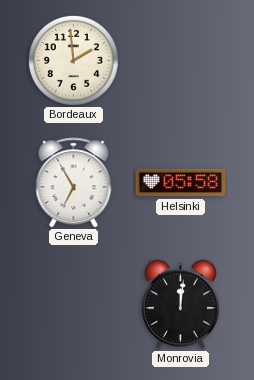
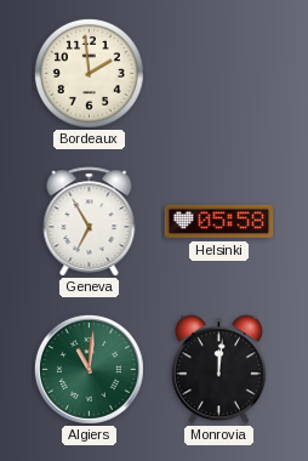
Algiers: none -> 11:01 (89, 369)
